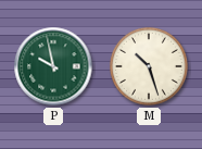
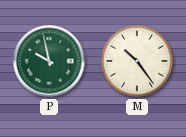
M: 10:27 -> 10:24 (137, 61)
